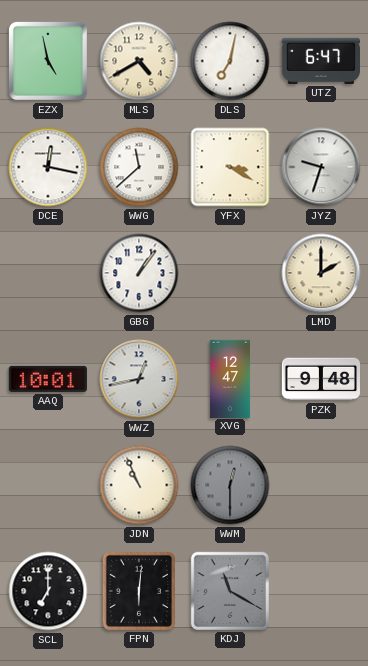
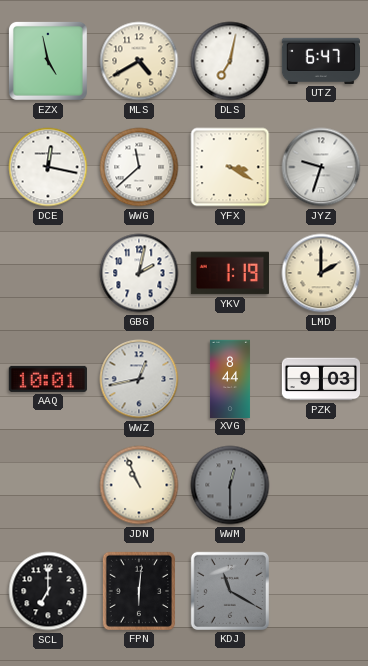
GBG: 1:06 -> 2:02 (139, 273)
YKV: none -> 1:19 (230, 273)
XVG: 12:47 -> 8:44 (230, 378)
PZK: 9:48 -> 9:03 (320, 379)
